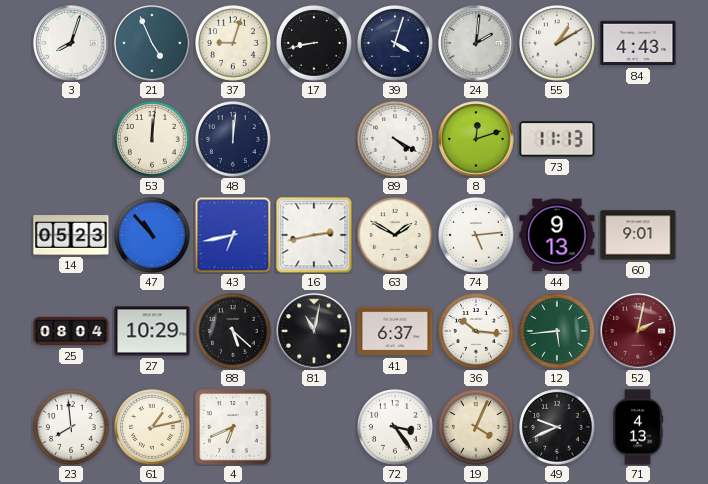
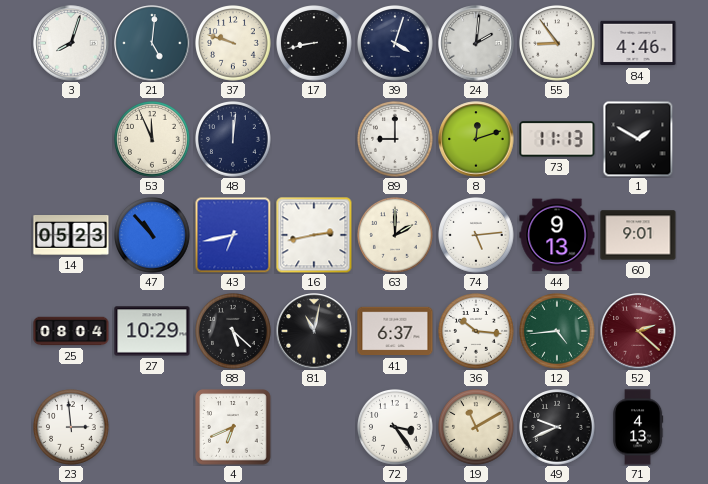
21: 4:56 -> 5:01 (152, 43)
37: 9:03 -> 9:48 (234, 44)
55: 1:10 -> 8:54 (558, 44)
84: 4:43 -> 4:46 (638, 43)
53: 12:01 -> 11:56 (153, 140)
89: 4:20 -> 9:00 (396, 140)
1: none -> 1:50 (638, 139)
63: 1:50 -> 2:00 (396, 236)
12: 5:44 -> 4:44 (558, 332)
52: 2:02 -> 2:22 (638, 331)
23: 7:59 -> 2:59 (72, 428)
61: 1:13 -> none (153, 428)
19: 4:04 -> 11:10 (477, 428)
